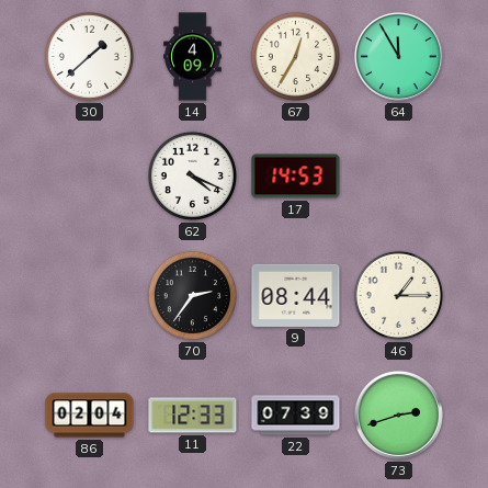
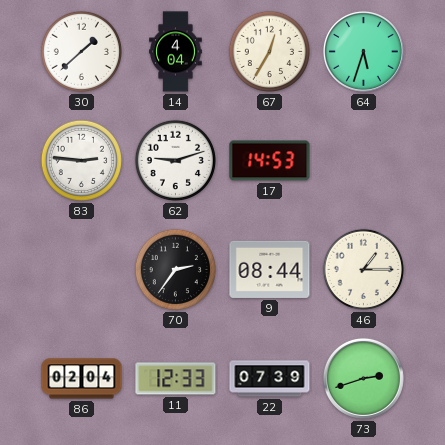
14: 4:09 -> 4:04 (176, 52)
64: 11:55 -> 5:33 (363, 51)
83: none -> 2:46 (81, 160)
62: 4:19 -> 9:12 (175, 160)
